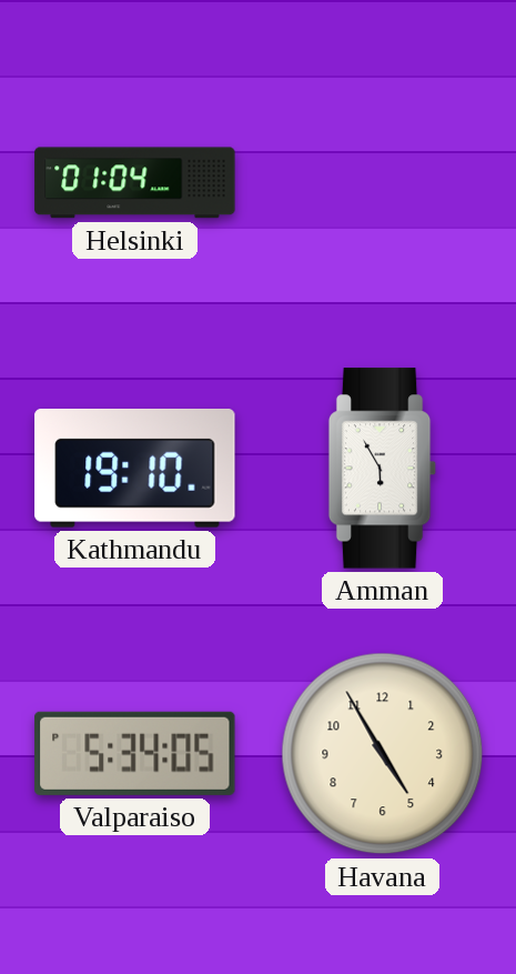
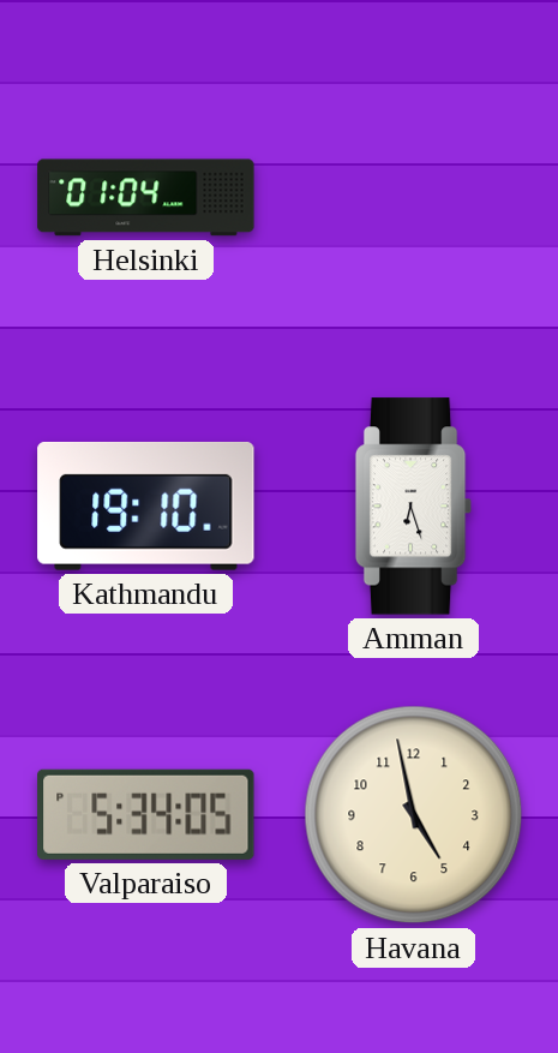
Amman: 5:55 -> 6:27 (414, 507)
Havana: 4:55 -> 4:58 (414, 815)
